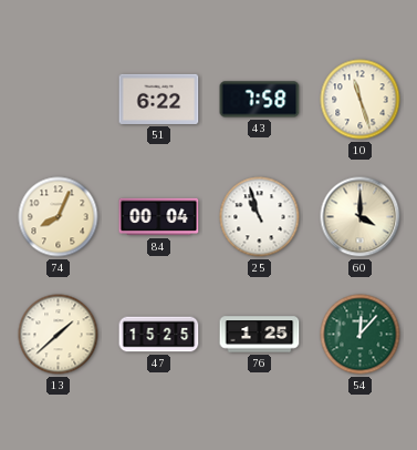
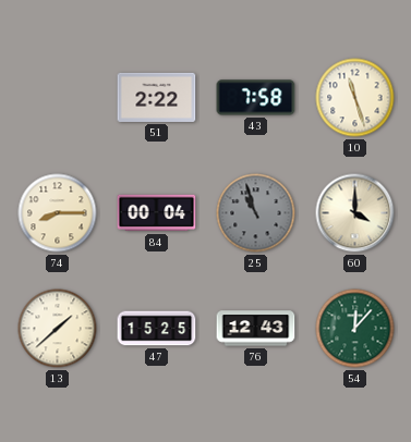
51: 6:22 -> 2:22 (157, 97)
74: 8:04 -> 8:15 (58, 213)
25 dial: white -> grey (256, 213)
76: 1:25 -> 12:43 (256, 329)
